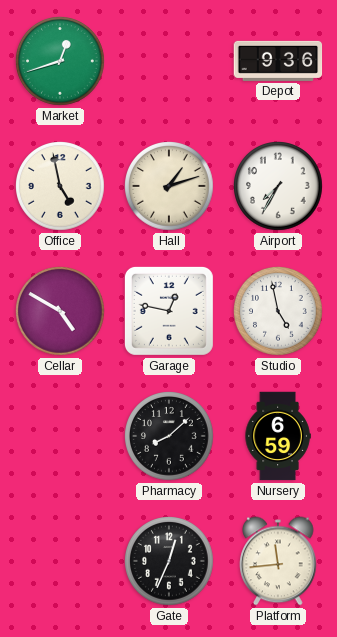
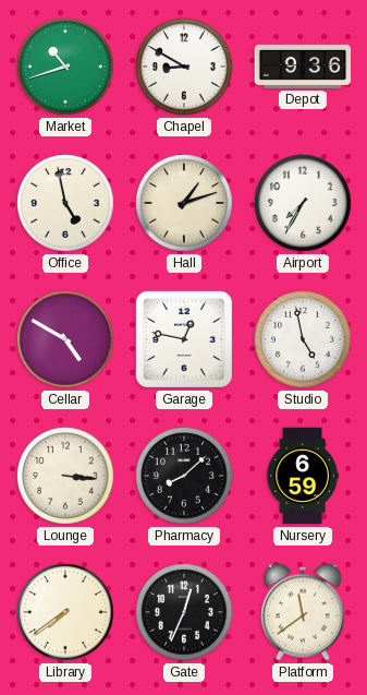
Market: 12:42 -> 10:42 (65, 67)
Chapel: none -> 8:50 (184, 67)
Lounge: none -> 3:16 (65, 476)
Library: none -> 7:39 (65, 612)
Platform: 11:44 -> 11:39 (303, 612)
